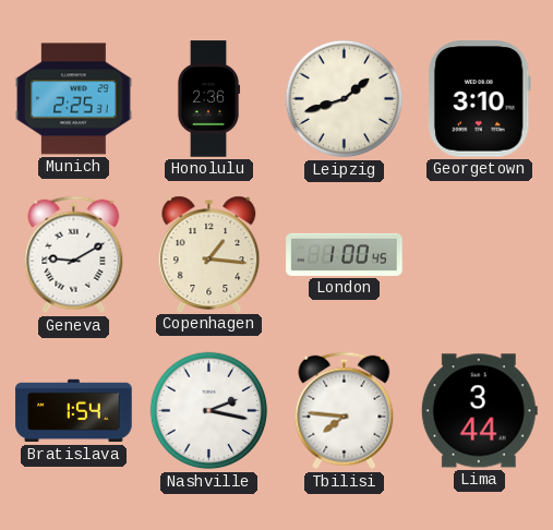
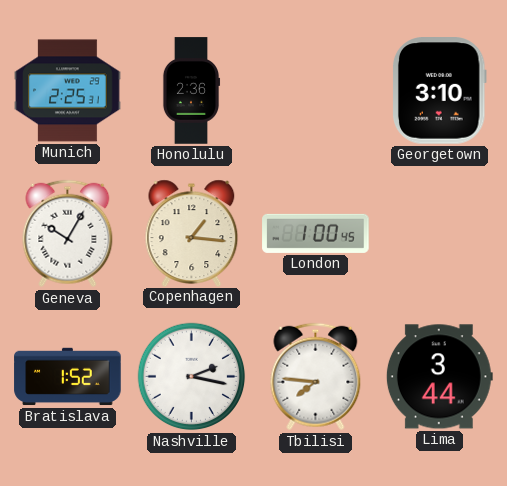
Leipzig: 1:42 -> none (345, 99)
Geneva: 9:10 -> 10:05 (68, 234)
Bratislava: 1:54 -> 1:52 (68, 377)
